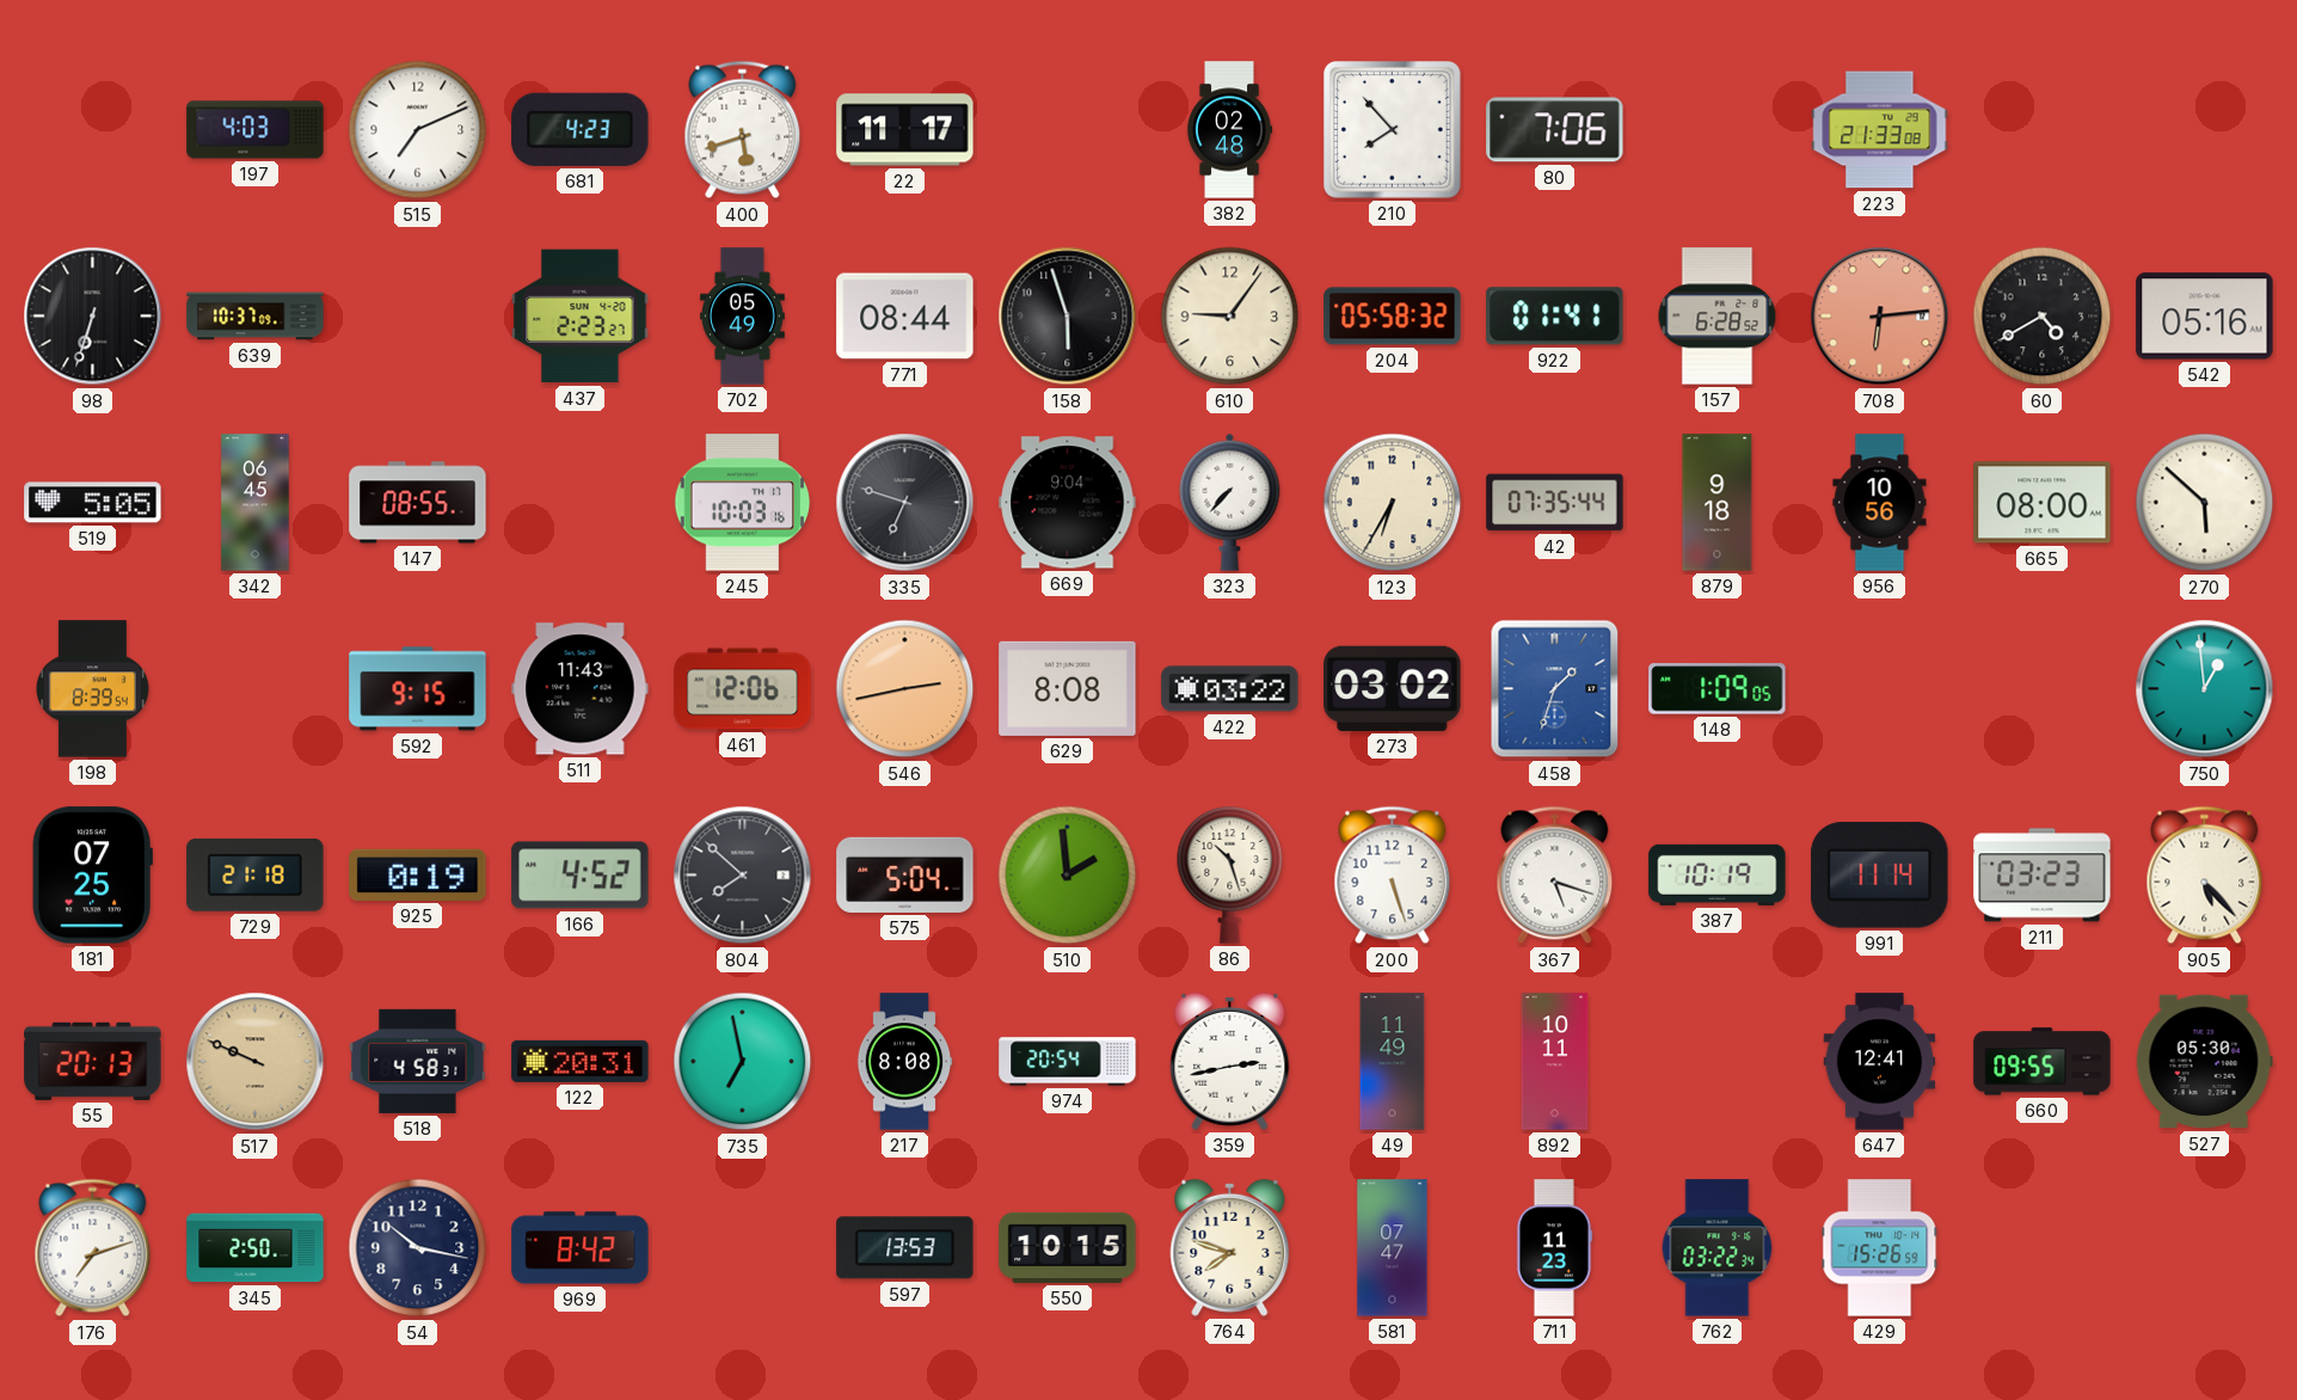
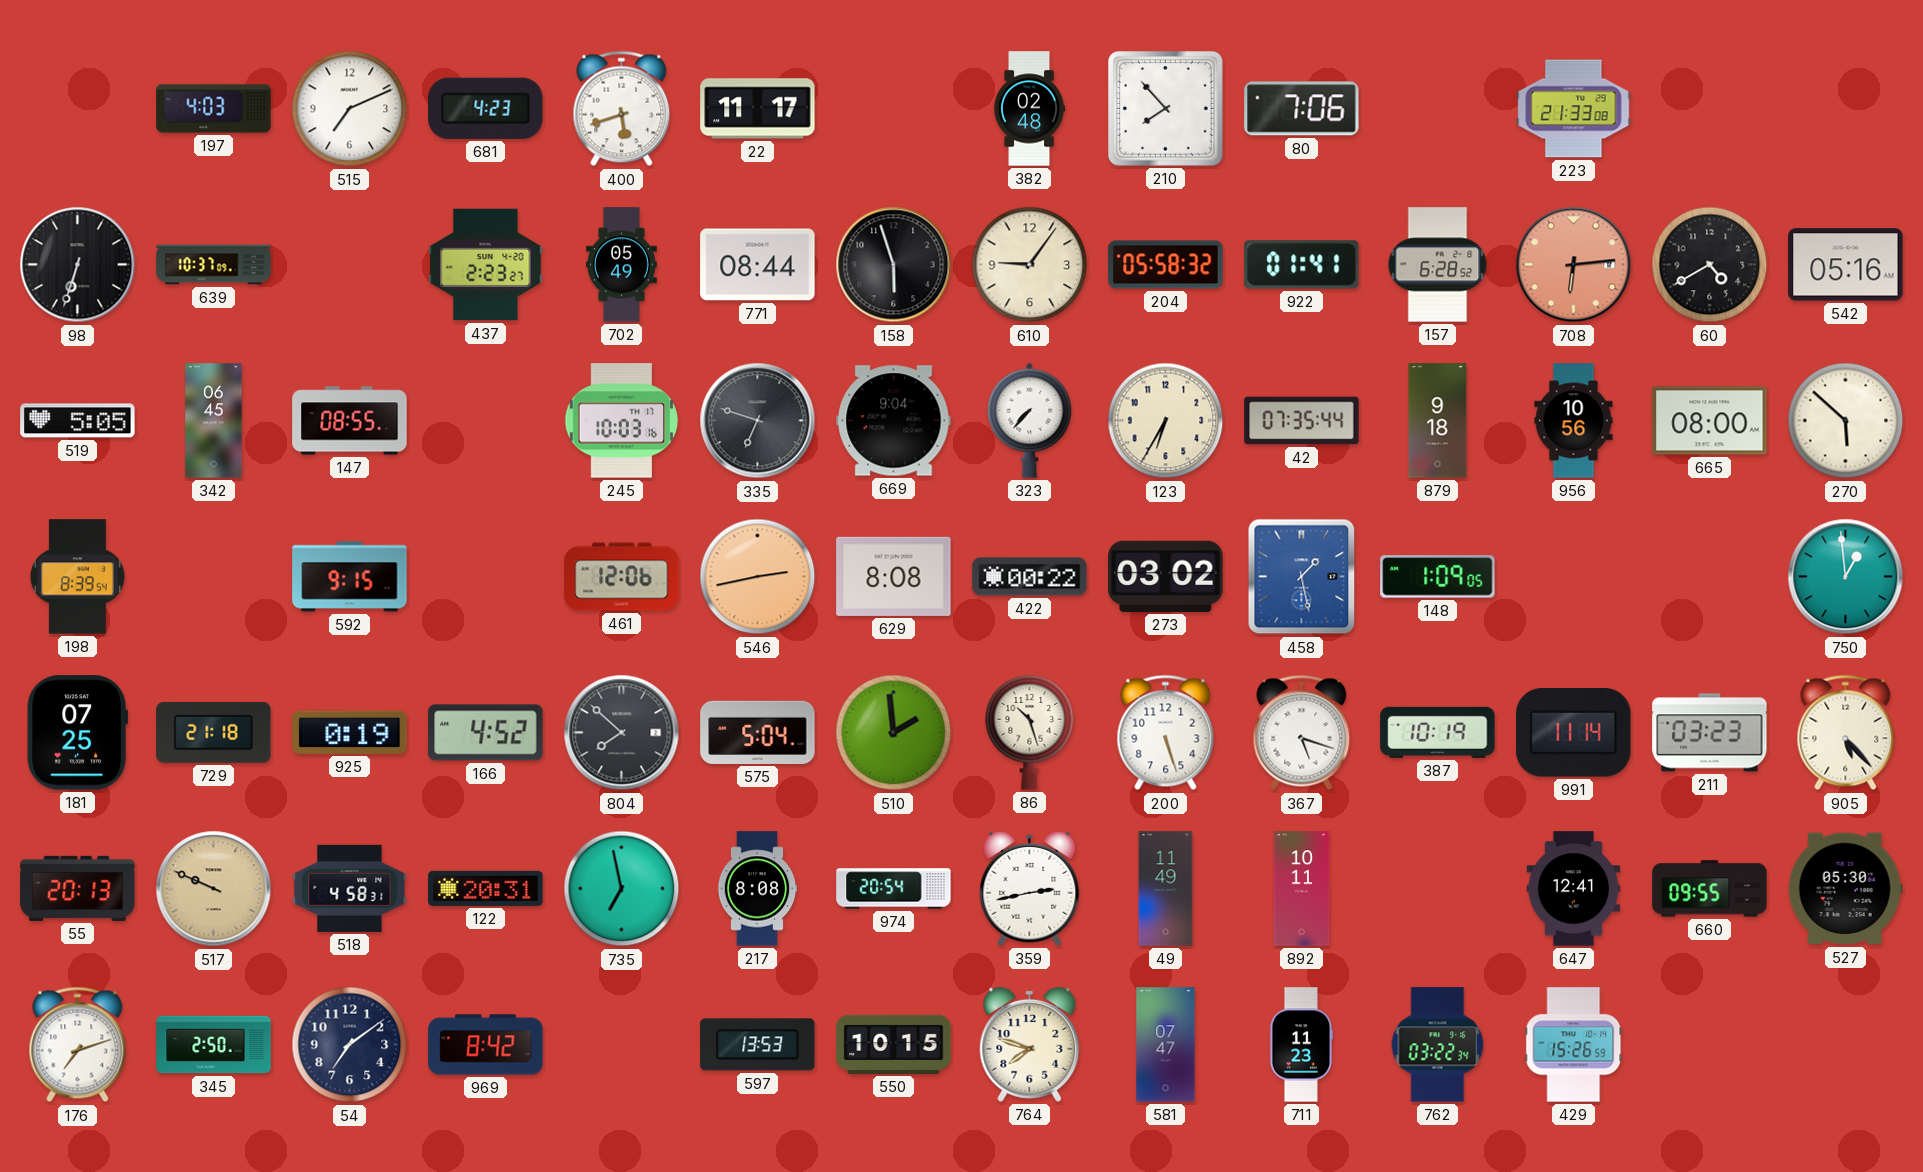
511: 11:43 -> none (581, 689)
422: 03:22 -> 00:22 (1030, 577)
458: 1:33 -> 1:28 (1302, 577)
54: 10:17 -> 7:09 (350, 1045)
